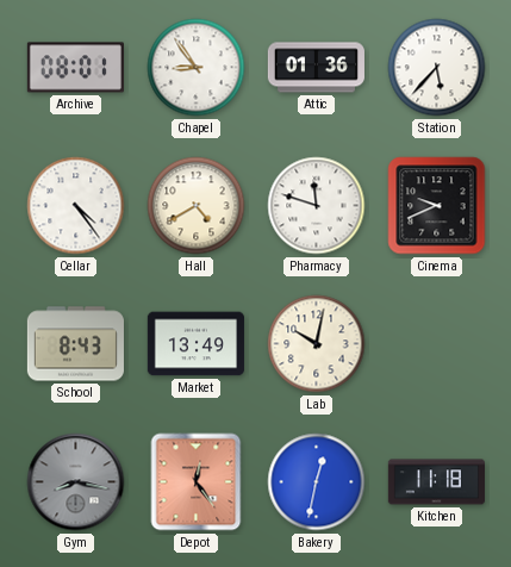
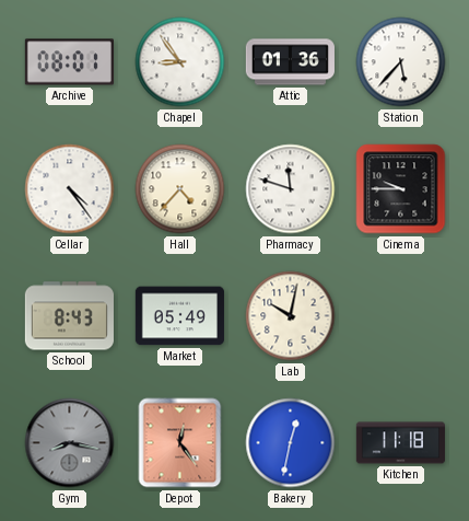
Hall: 4:40 -> 4:37 (180, 189)
Cinema: 9:41 -> 9:45 (401, 189)
Market: 13:49 -> 05:49 (179, 316)
